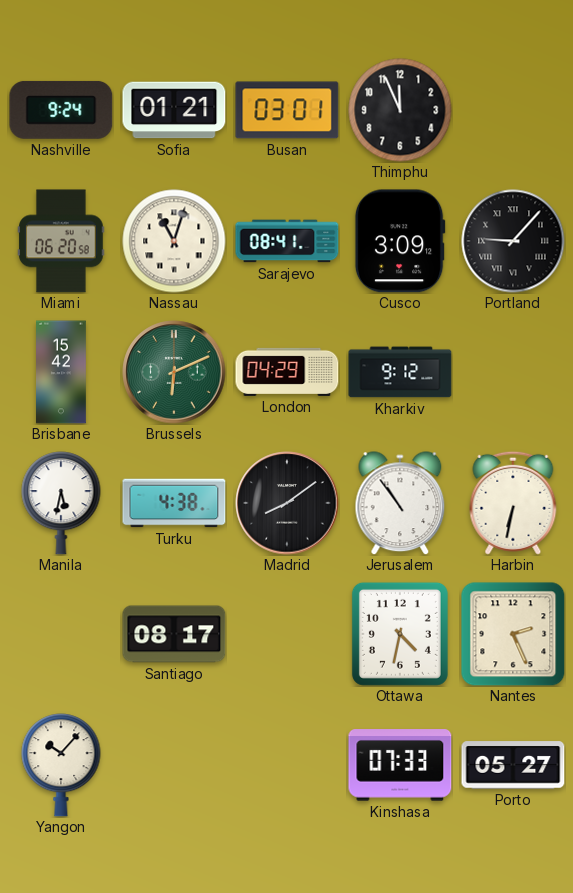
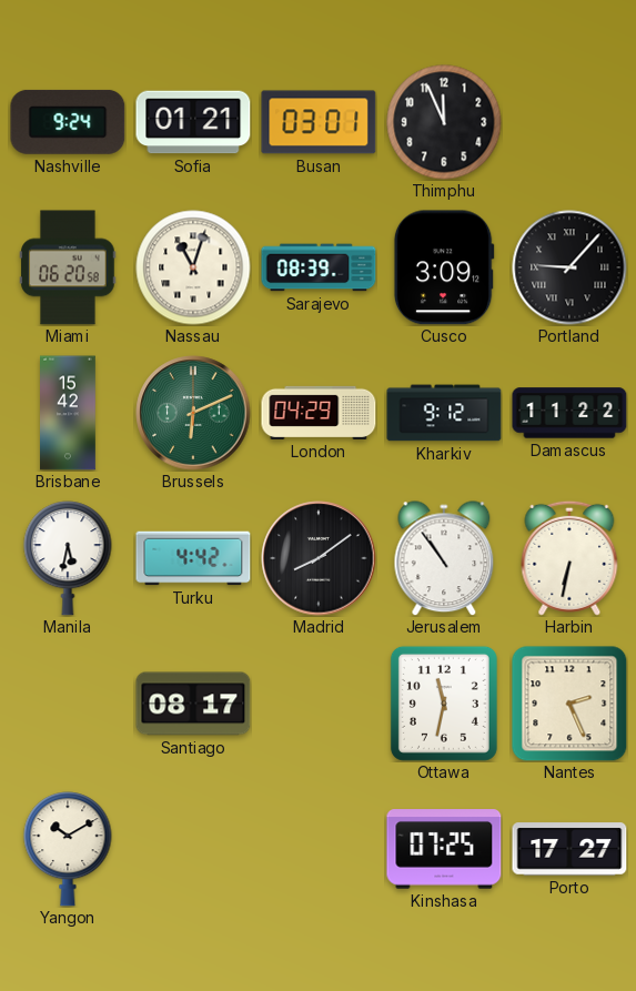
Sarajevo: 08:41 -> 08:39 (319, 267)
Damascus: none -> 11:22 (569, 413)
Turku: 4:38 -> 4:42 (193, 558)
Ottawa: 4:32 -> 11:32 (444, 704)
Yangon: 10:07 -> 10:10 (68, 849)
Kinshasa: 07:33 -> 07:25 (444, 849)
Porto: 05:27 -> 17:27 (569, 849)
